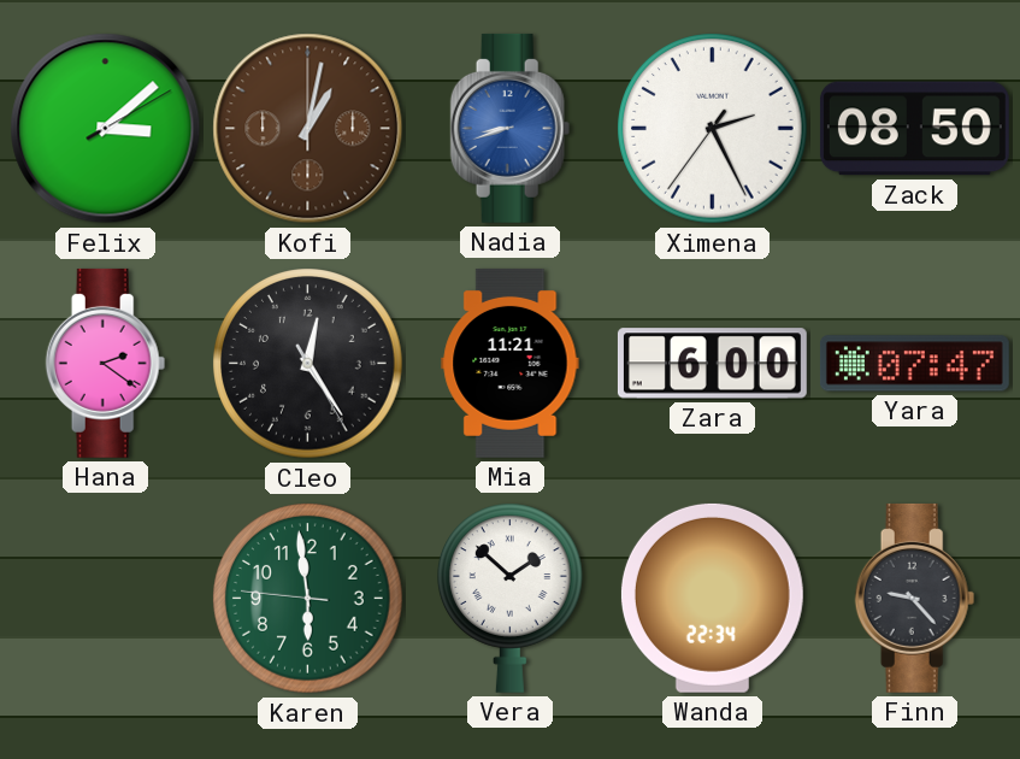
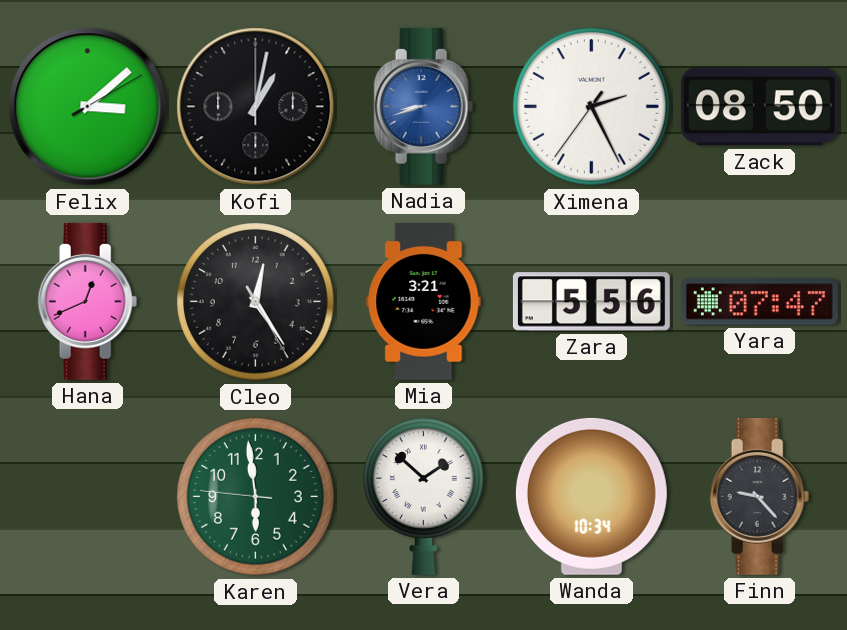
Kofi dial: brown -> black (256, 107)
Hana: 2:21 -> 12:41 (88, 301)
Mia: 11:21 -> 3:21 (424, 301)
Zara: 6:00 -> 5:56 (591, 302)
Wanda: 22:34 -> 10:34 (591, 496)
